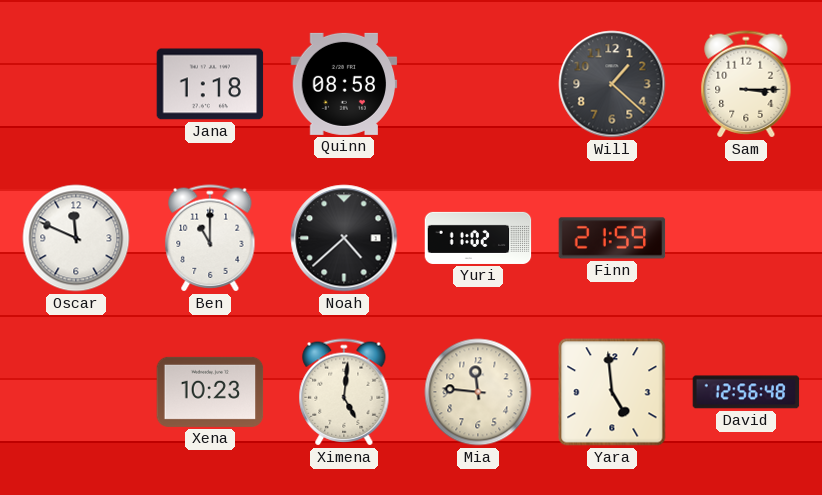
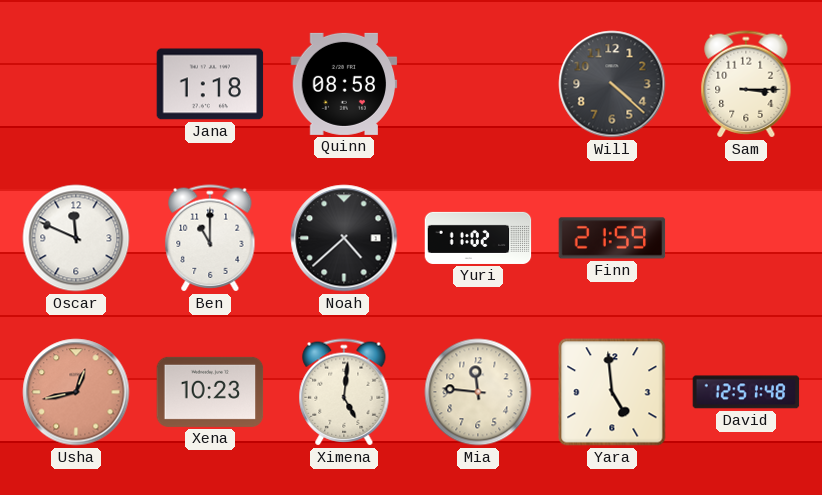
Will: 1:22 -> 4:22 (612, 84)
Usha: none -> 12:43 (76, 392)
David: 12:56 -> 12:51 (746, 392)
